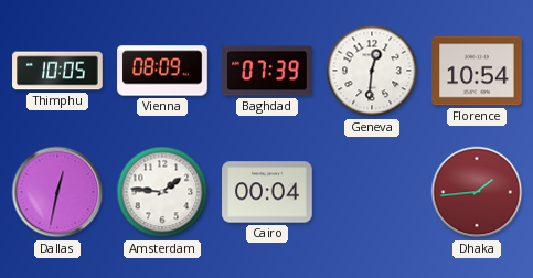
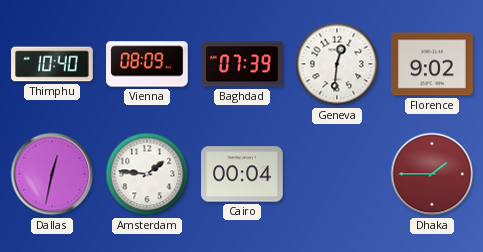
Thimphu: 10:05 -> 10:40 (52, 64)
Florence: 10:54 -> 9:02 (432, 64)
Dhaka: 1:44 -> 1:45 (432, 174)
